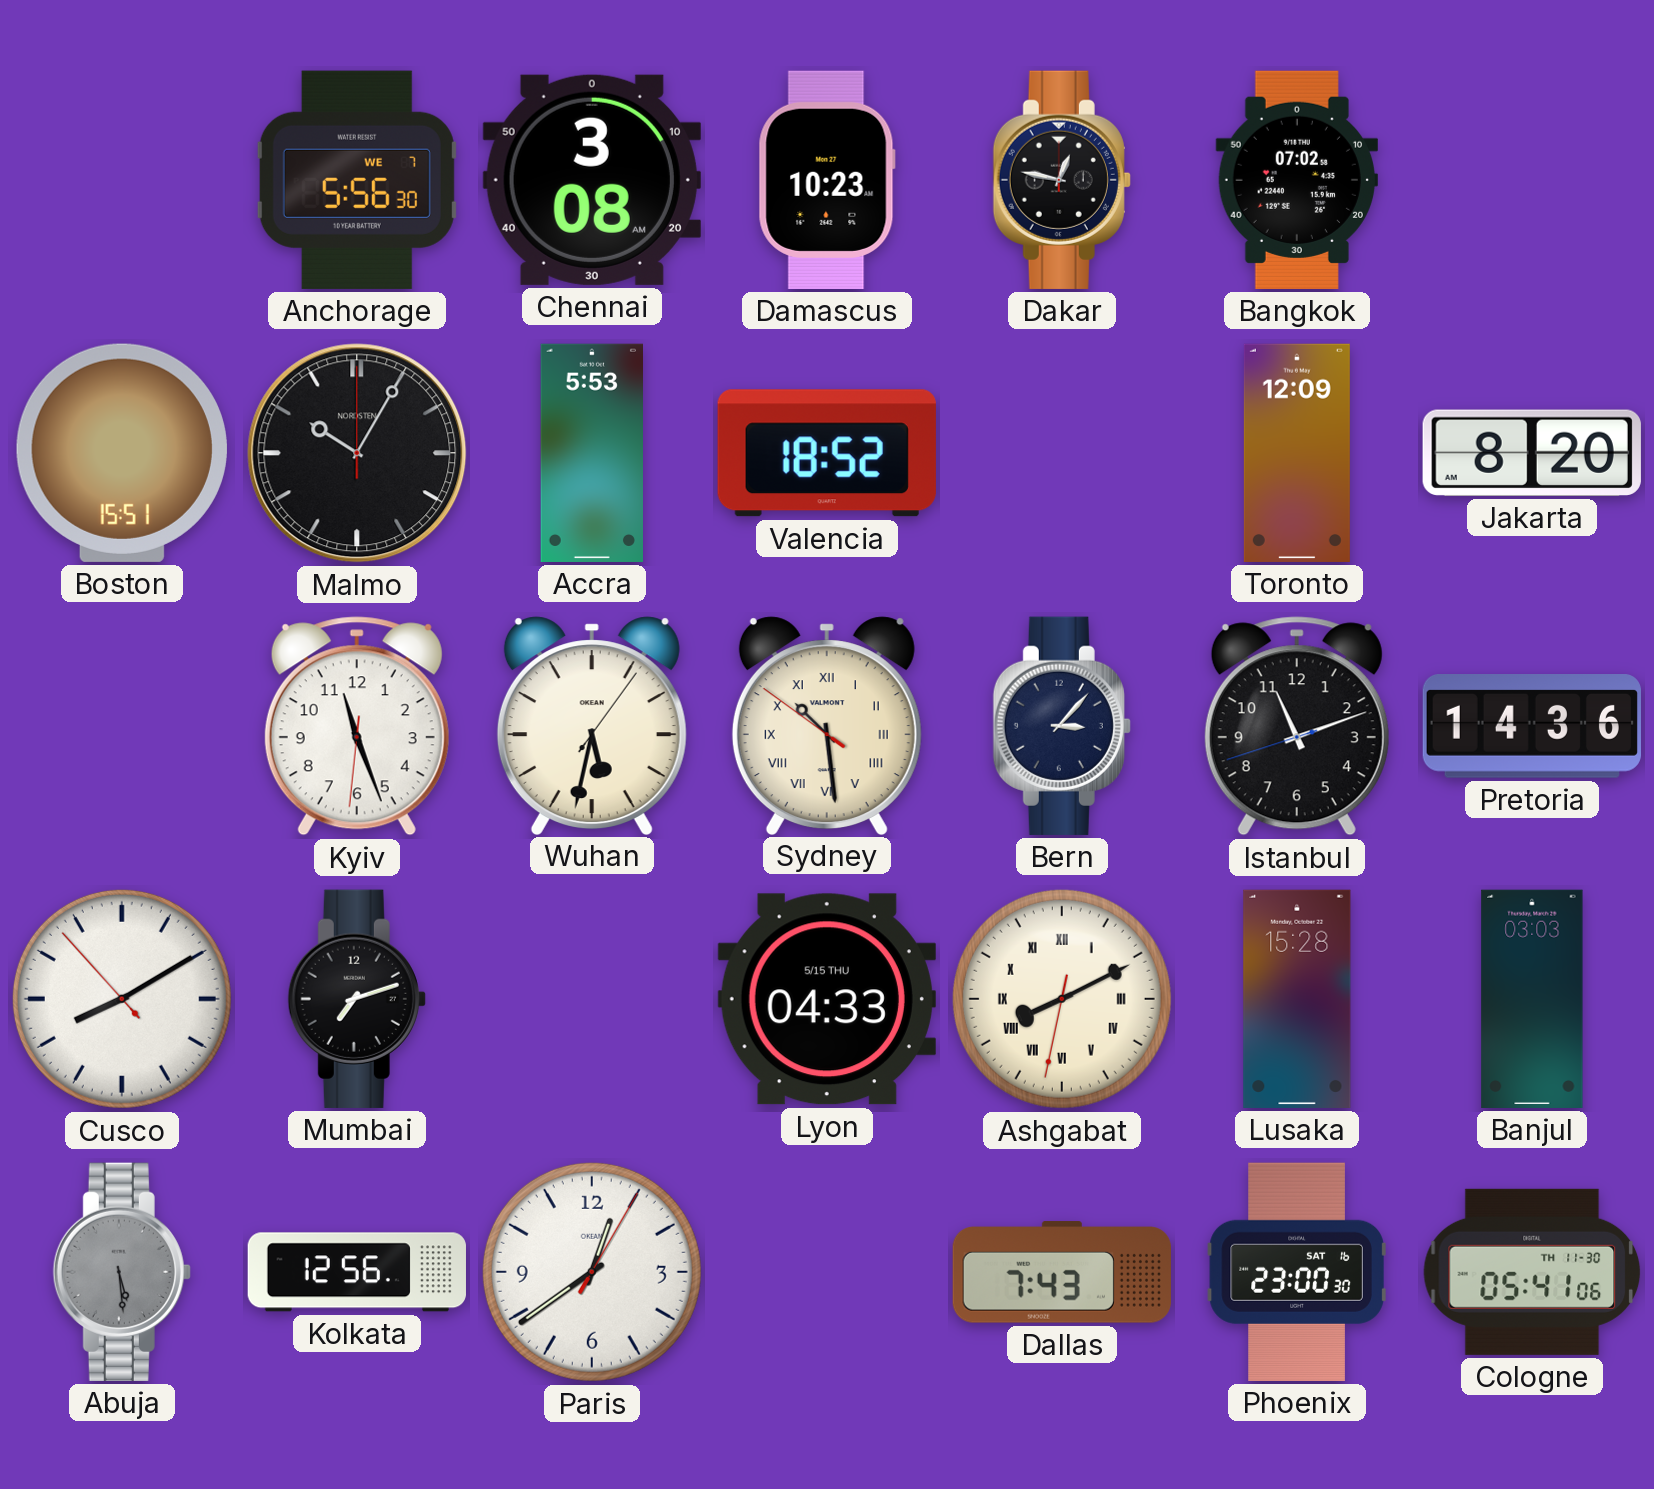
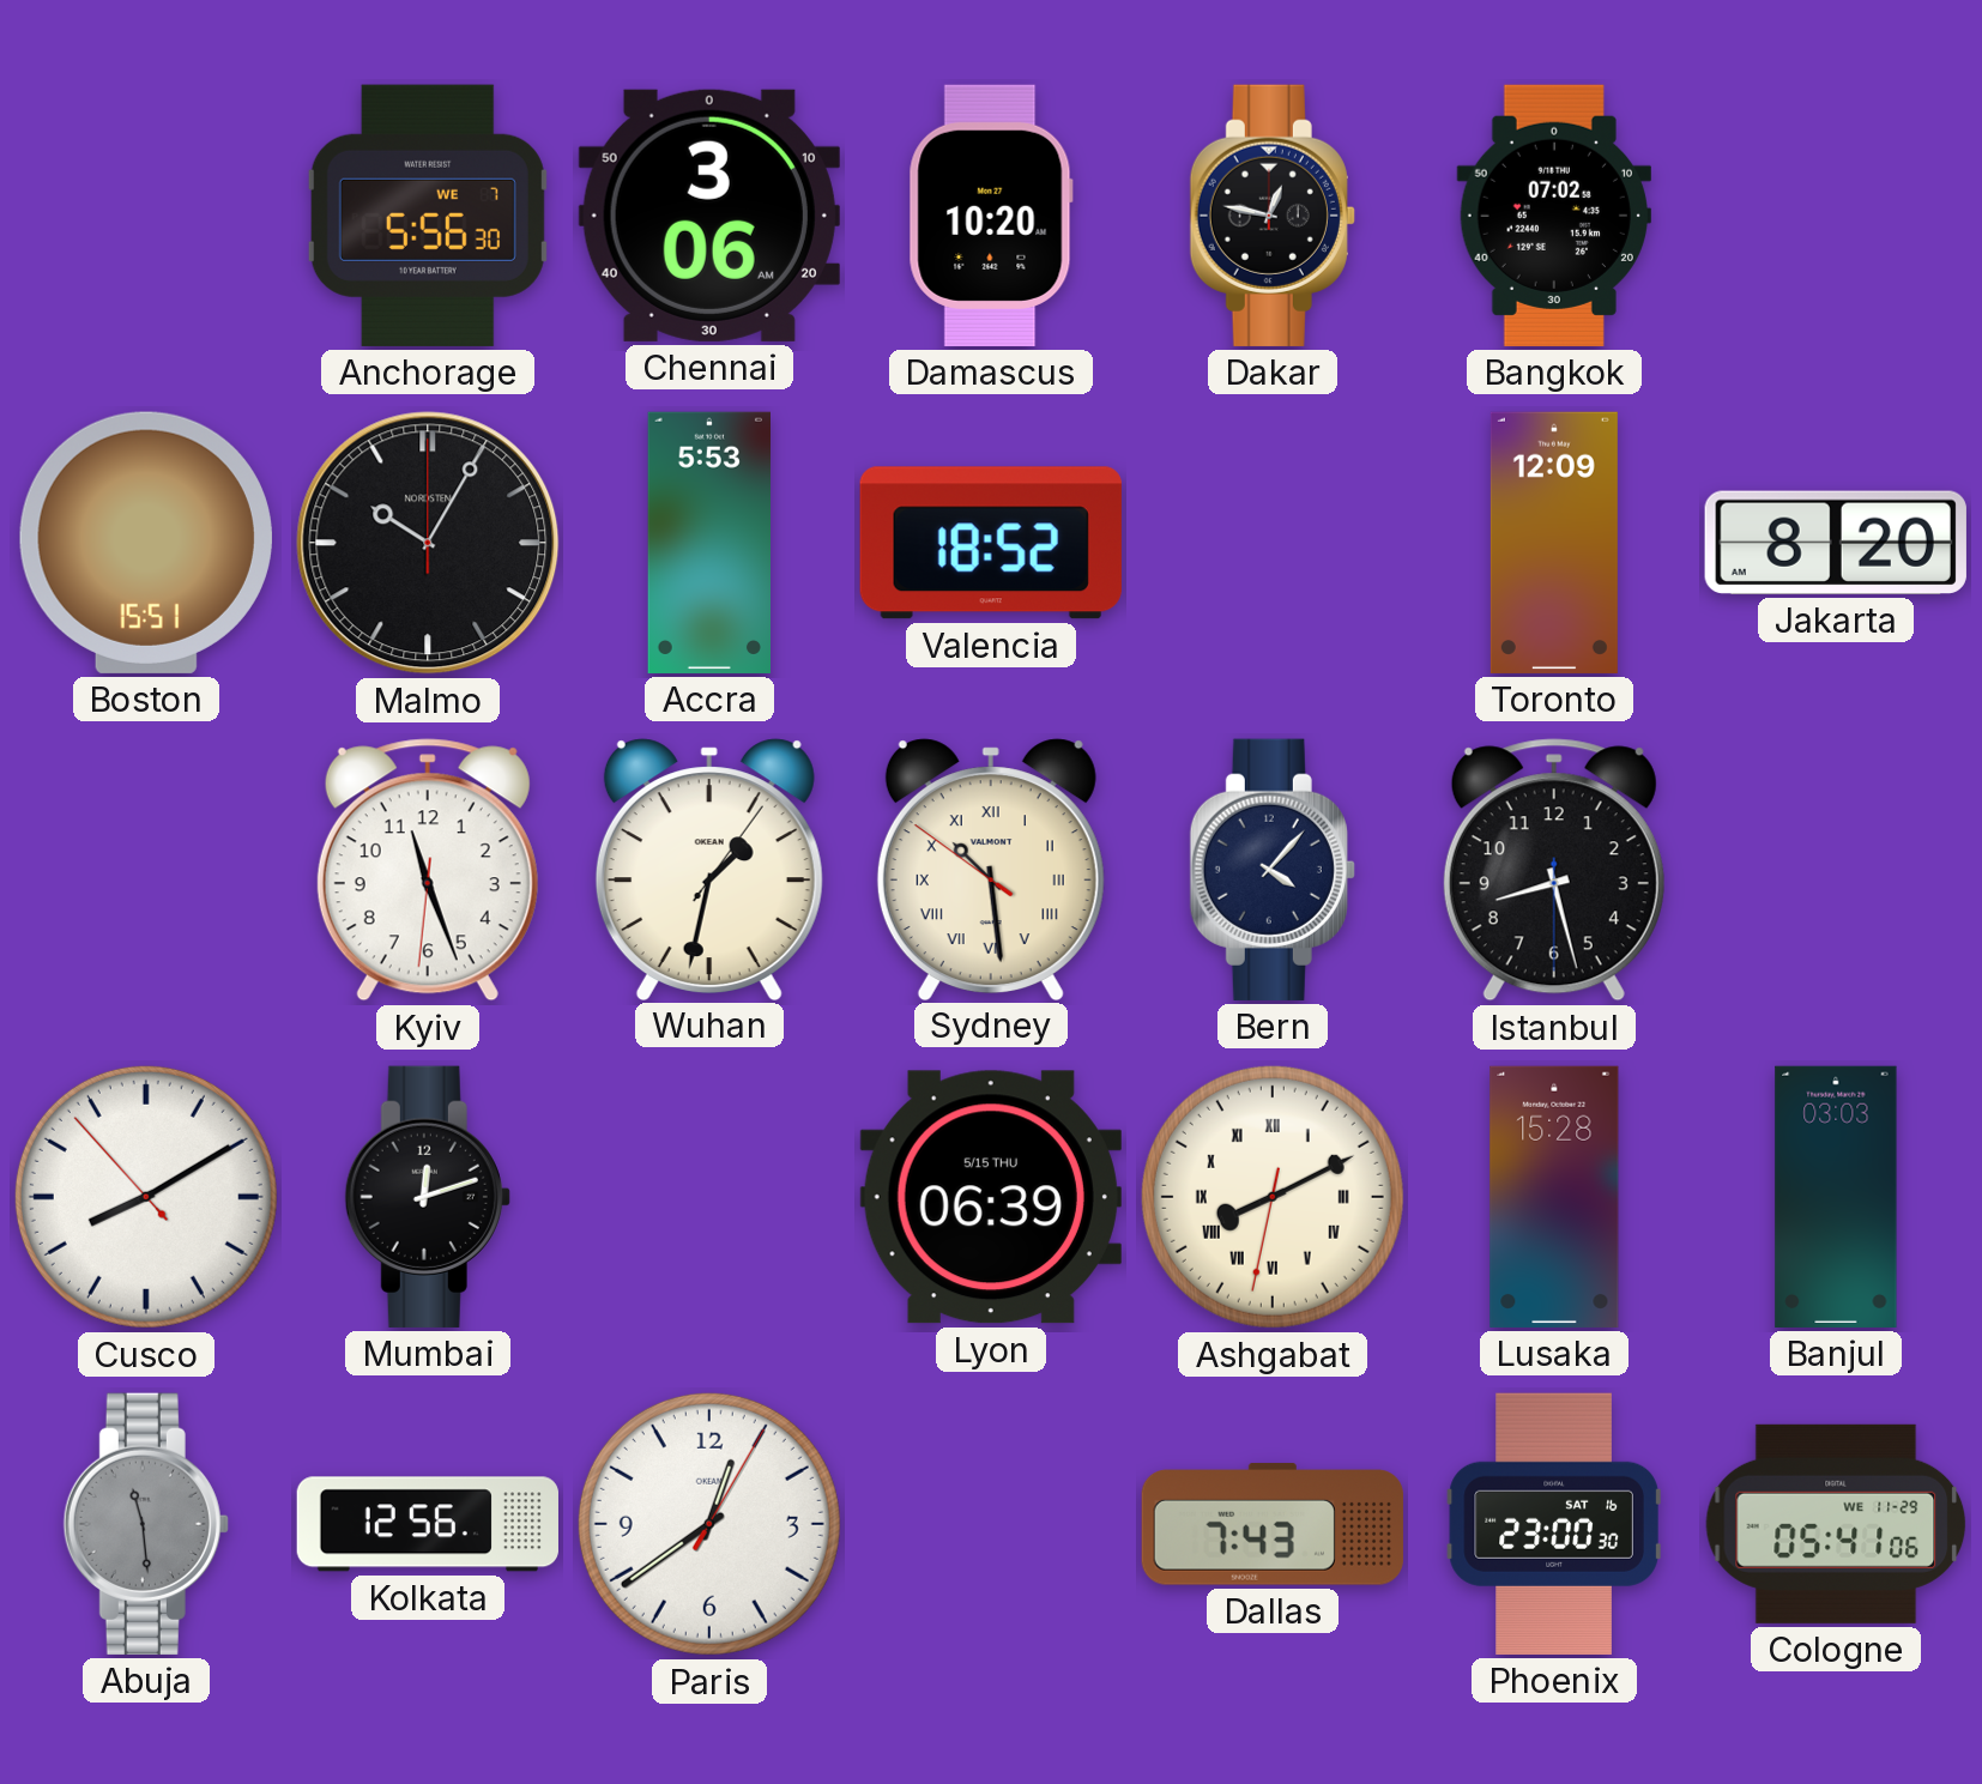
Chennai: 3:08 -> 3:06 (709, 216)
Damascus: 10:23 -> 10:20 (991, 216)
Wuhan: 5:32 -> 1:32 (709, 869)
Bern: 3:07 -> 4:07 (1273, 870)
Istanbul: 11:11 -> 8:27 (1554, 870)
Pretoria: 14:36 -> none (1532, 727)
Mumbai: 7:12 -> 12:12 (428, 1197)
Lyon: 04:33 -> 06:39 (991, 1197)
Abuja: 5:29 -> 11:29 (146, 1524)
Cologne date: TH 11-30 -> WE 11-29 (1836, 1524)
